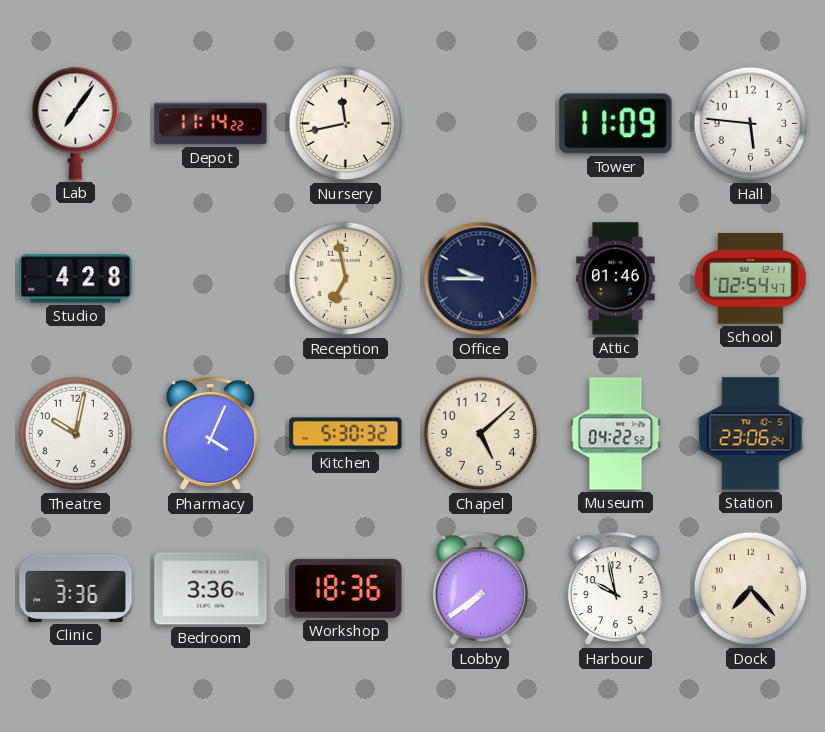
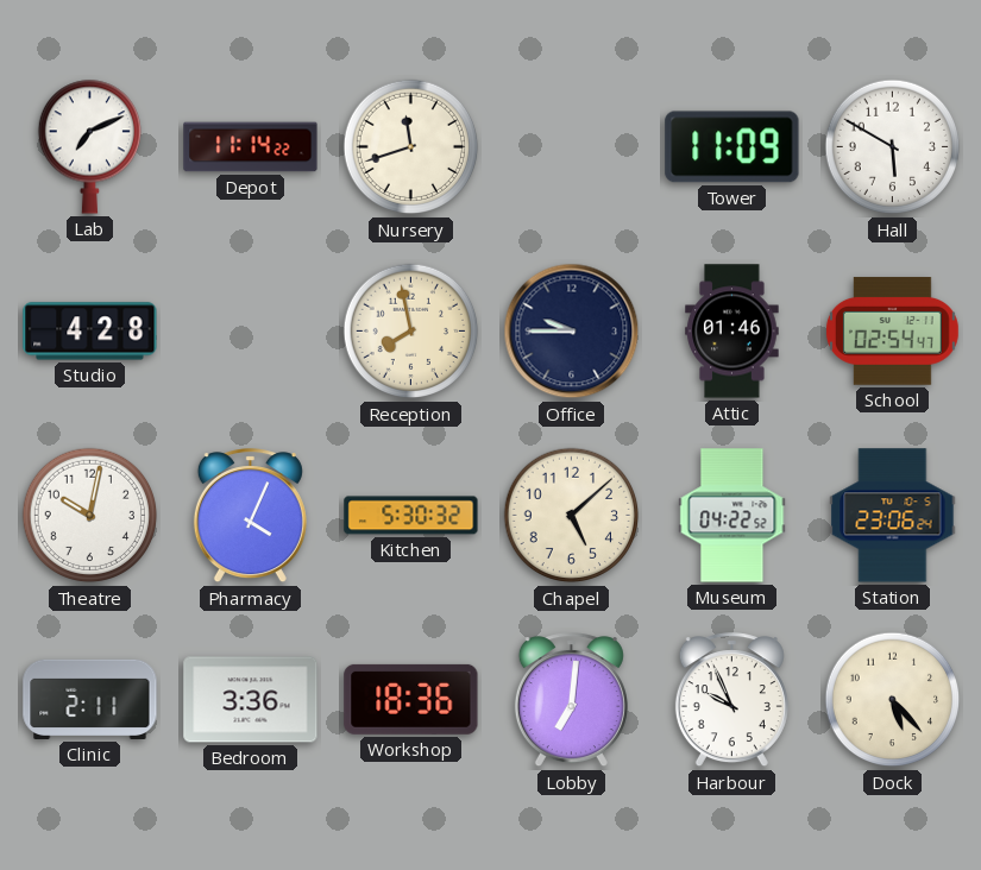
Lab: 7:06 -> 7:11 (89, 146)
Nursery: 11:43 -> 11:42 (411, 147)
Hall: 5:46 -> 5:50 (893, 147)
Reception: 6:58 -> 7:58 (411, 332)
Clinic: 3:36 -> 2:11 (90, 699)
Lobby: 7:39 -> 7:01 (571, 700)
Harbour: 9:58 -> 9:56 (731, 700)
Dock: 7:23 -> 5:23 (893, 700)
